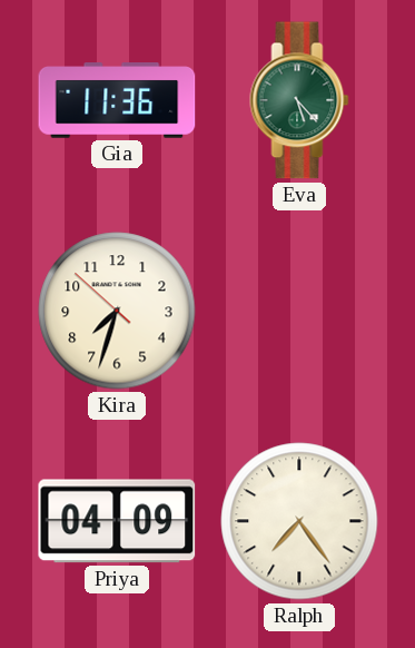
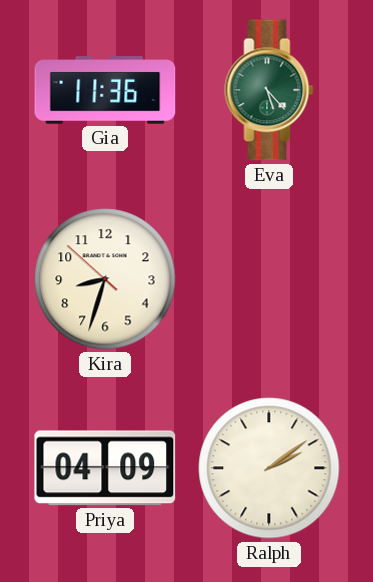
Kira: 7:32 -> 8:32 (105, 279)
Ralph: 7:24 -> 2:09 (269, 468)
